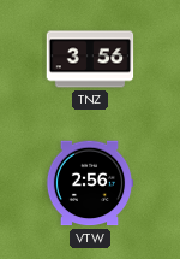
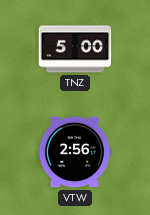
TNZ: 3:56 -> 5:00 (75, 49)
